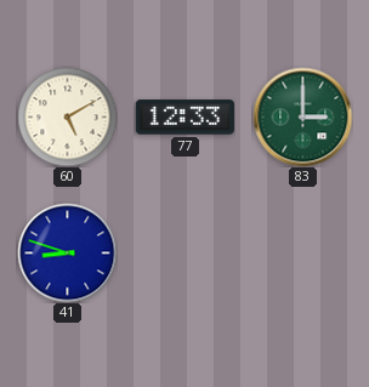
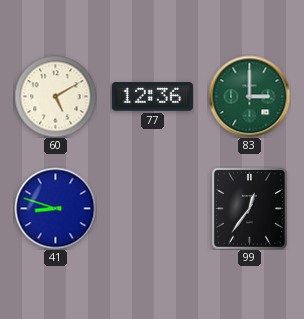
77: 12:33 -> 12:36 (152, 97)
99: none -> 12:36 (249, 209)
